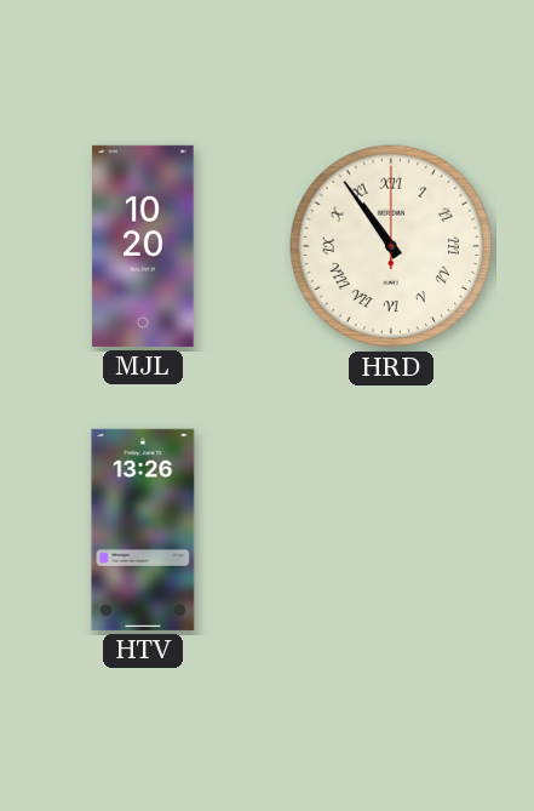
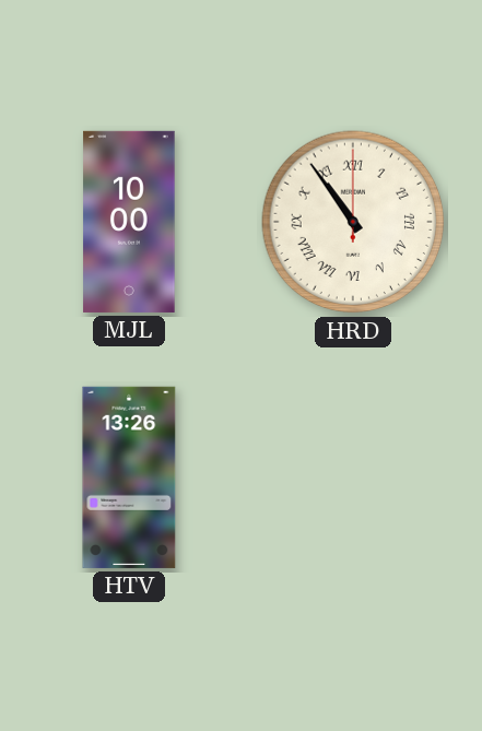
MJL: 10:20 -> 10:00 (129, 222)
